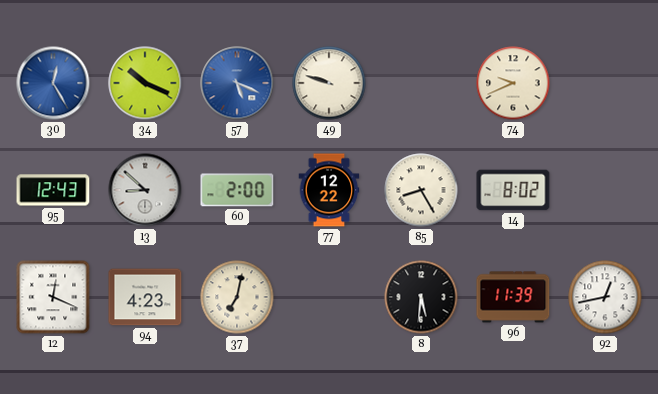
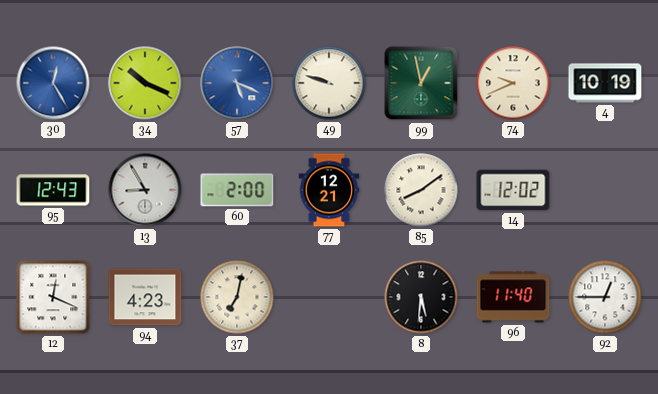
99: none -> 12:58 (421, 83)
4: none -> 10:19 (605, 83)
13: 8:52 -> 8:55 (145, 190)
77: 12:22 -> 12:21 (329, 190)
85: 8:25 -> 8:09 (421, 190)
14: 8:02 -> 12:02 (513, 190)
96: 11:39 -> 11:40 (513, 297)
92: 12:43 -> 12:45 (605, 297)
